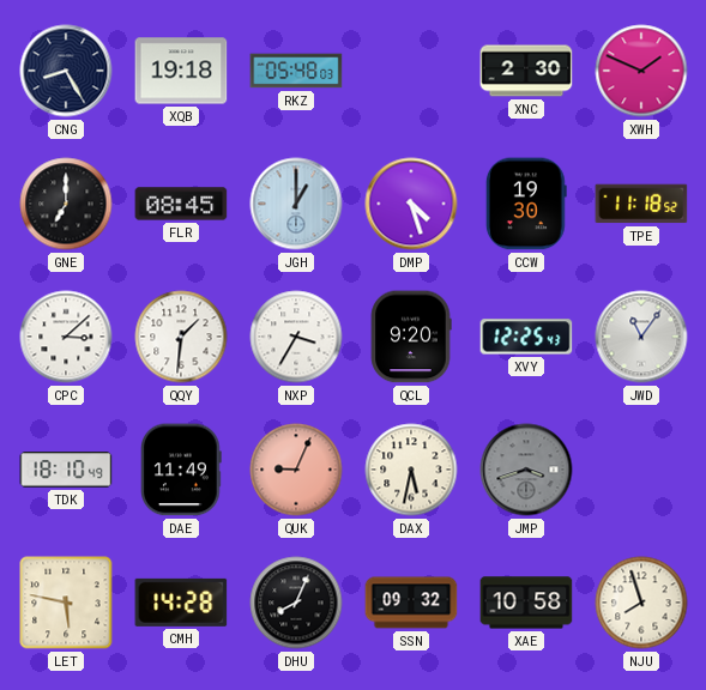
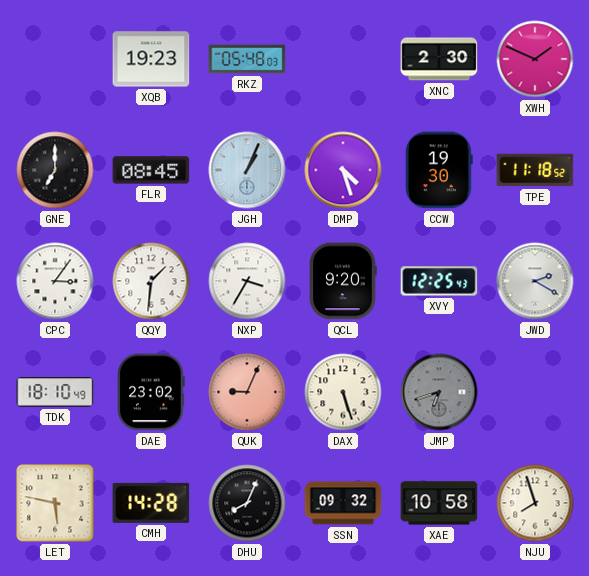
CNG: 8:25 -> none (66, 71)
XQB: 19:18 -> 19:23 (151, 59)
JGH: 1:00 -> 1:04 (247, 170)
CPC: 3:08 -> 3:06 (55, 281)
JWD: 11:06 -> 2:20 (535, 281)
DAE: 11:49 -> 23:02 (152, 392)
DAX: 5:32 -> 5:27 (343, 392)
JMP: 3:42 -> 6:42 (439, 392)
